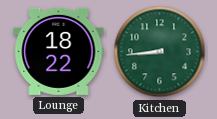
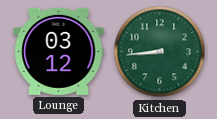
Lounge: 18:22 -> 03:12 (59, 51)
